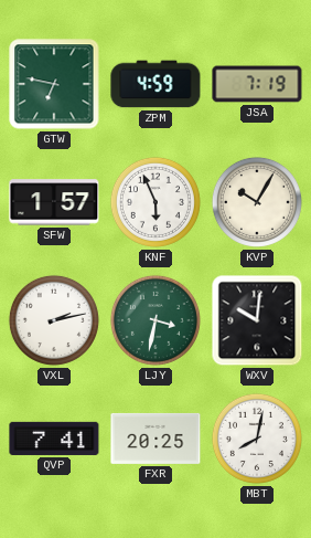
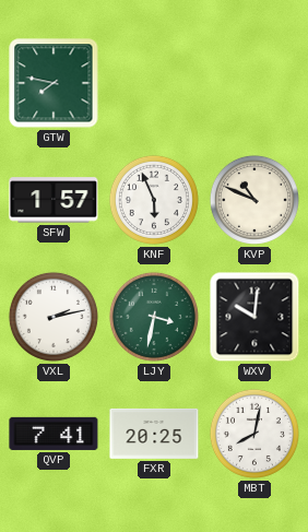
GTW: 6:47 -> 7:47 (54, 83)
ZPM: 4:59 -> none (155, 84)
JSA: 7:19 -> none (257, 84)
KVP: 10:05 -> 10:49 (254, 200)
